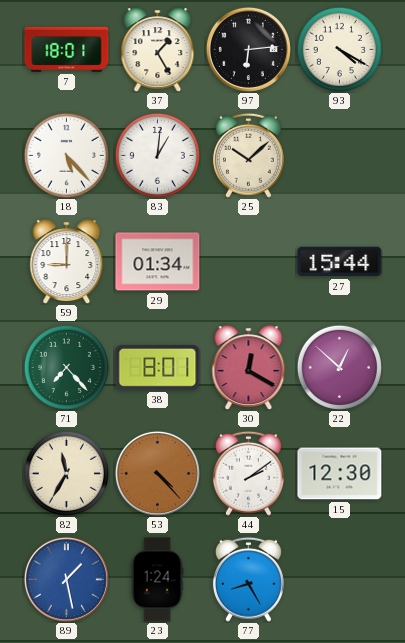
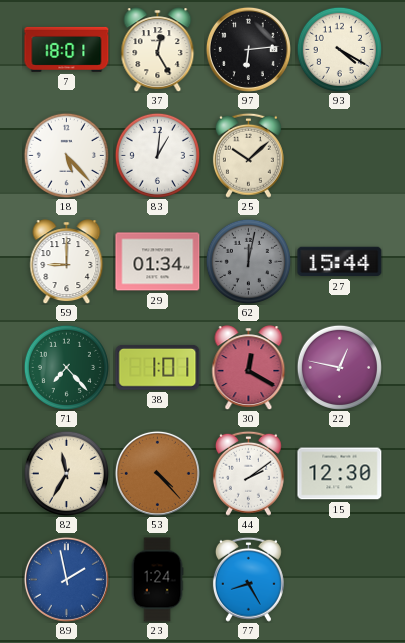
37: 1:25 -> 12:25 (158, 50)
62: none -> 12:02 (248, 261)
38: 8:01 -> 1:01 (158, 367)
22: 12:52 -> 12:47 (339, 367)
89: 1:28 -> 1:58 (66, 579)
